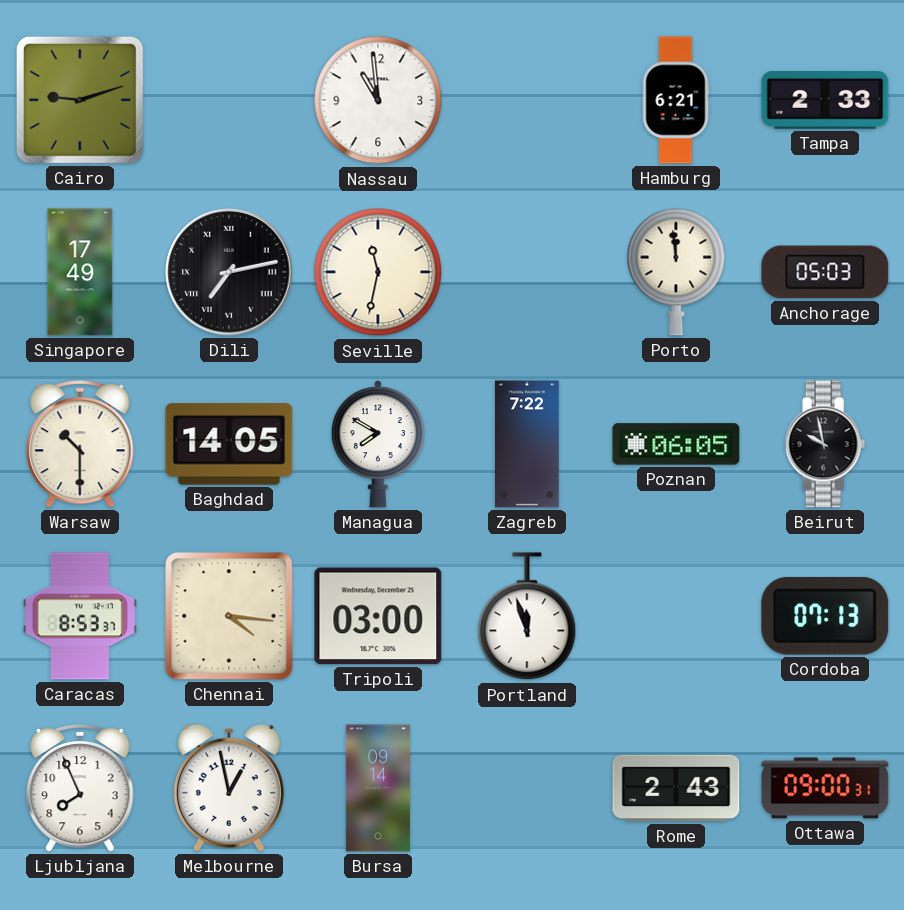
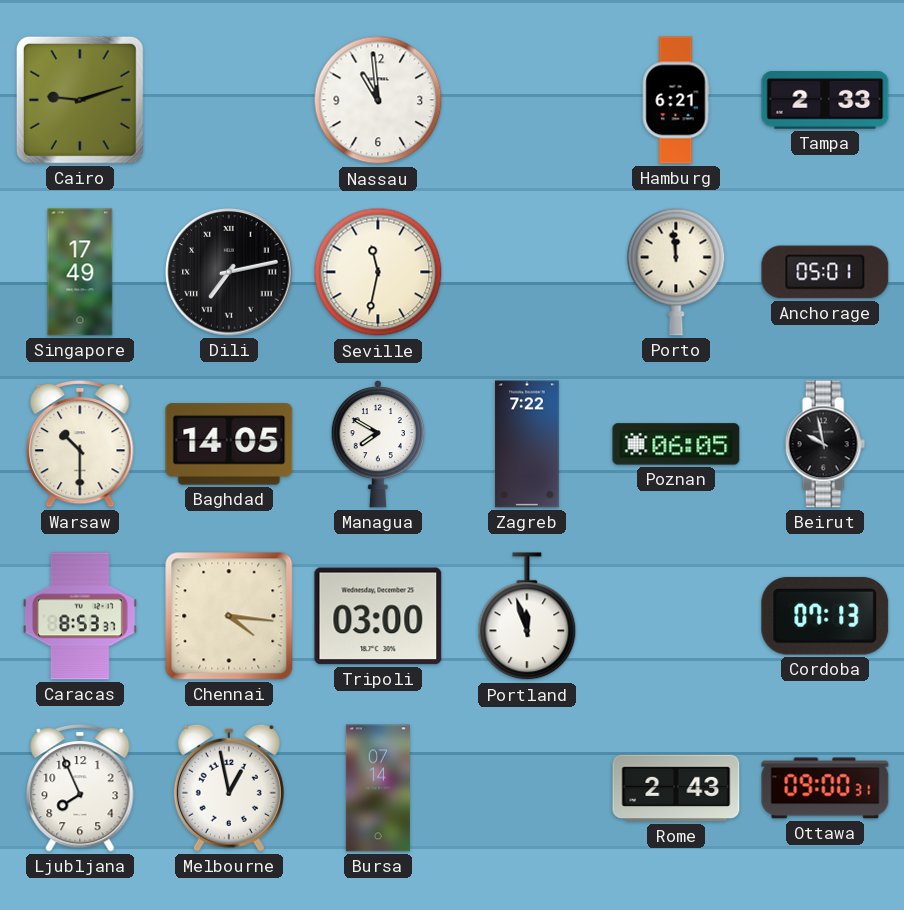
Anchorage: 05:03 -> 05:01 (825, 272)
Bursa: 09:14 -> 07:14 (378, 788)
